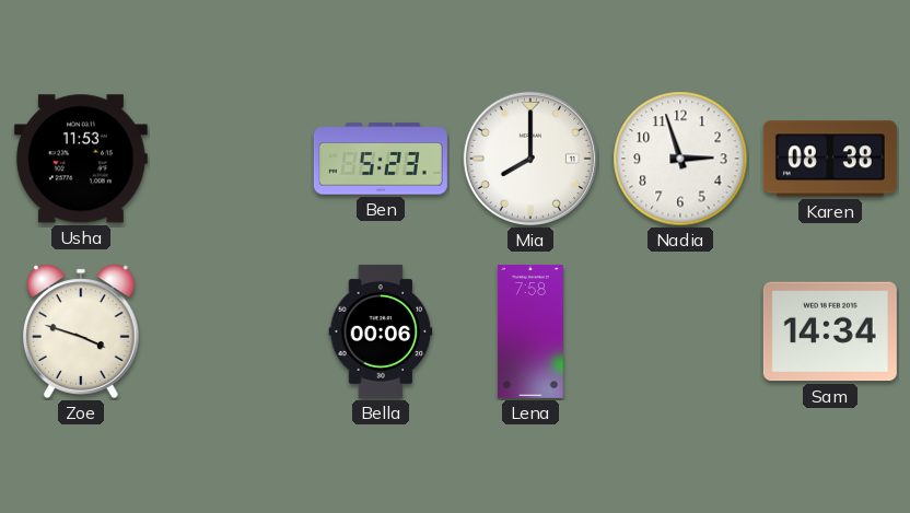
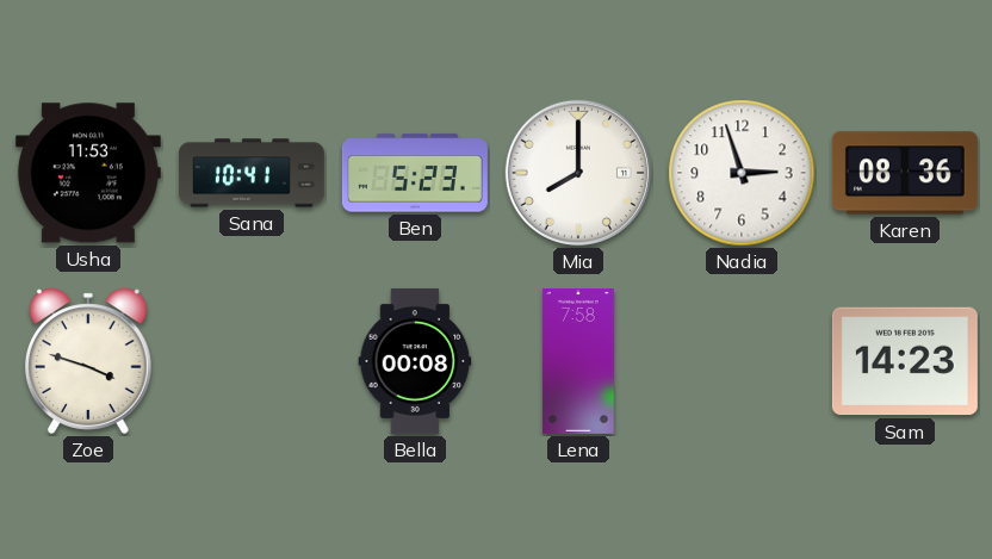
Sana: none -> 10:41 (252, 173)
Karen: 08:38 -> 08:36 (905, 173)
Bella: 00:06 -> 00:08 (415, 361)
Sam: 14:34 -> 14:23 (905, 361)
